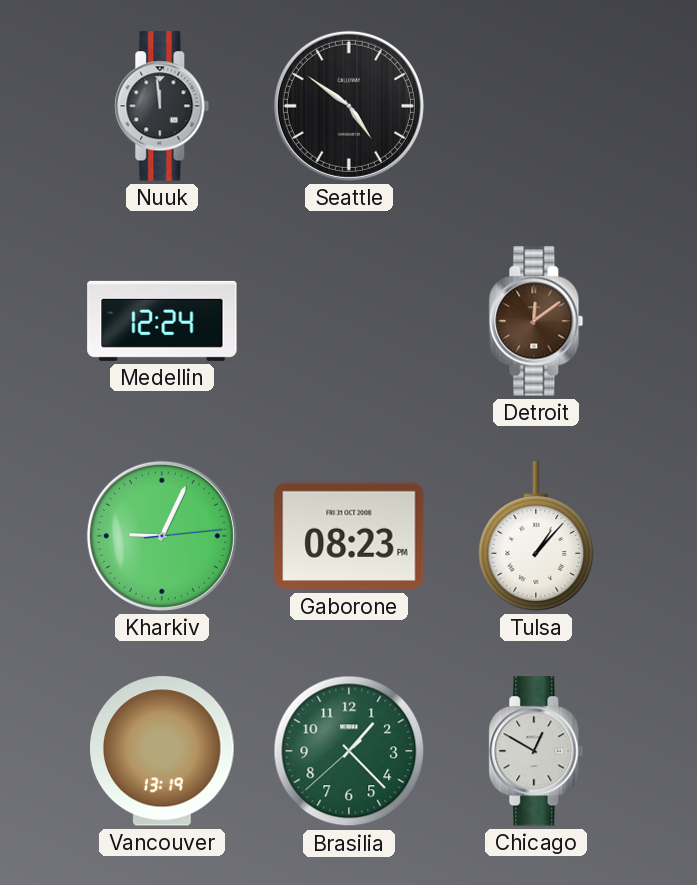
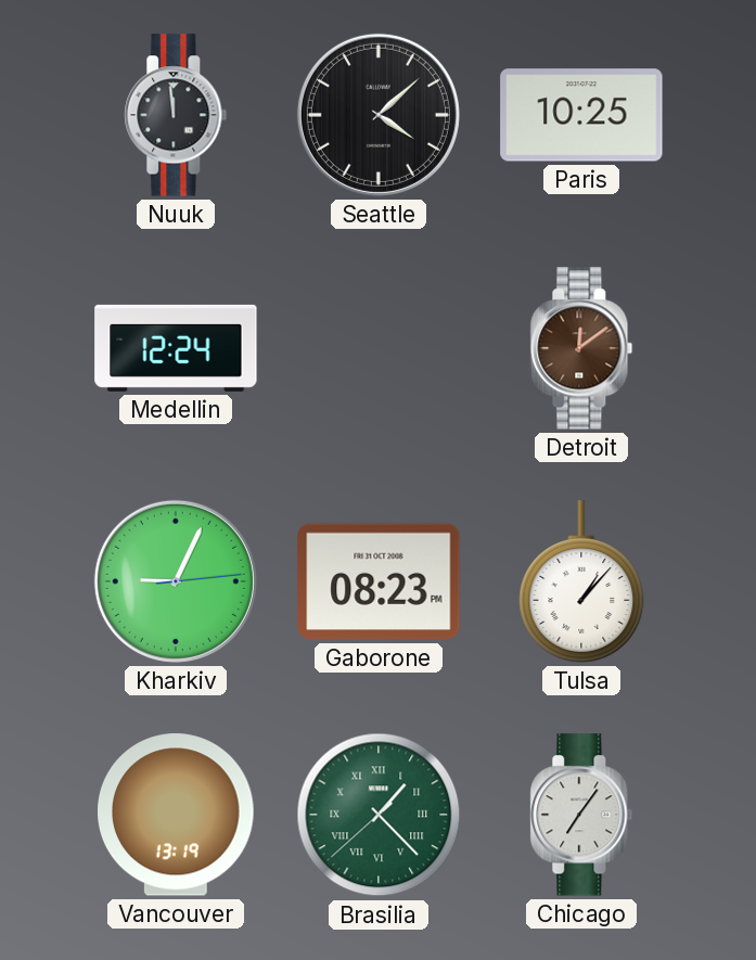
Seattle: 4:51 -> 4:08 (379, 115)
Paris: none -> 10:25 (581, 115)
Brasilia numerals: Arabic -> Roman (379, 815)
Chicago: 12:50 -> 7:06 (581, 815)
